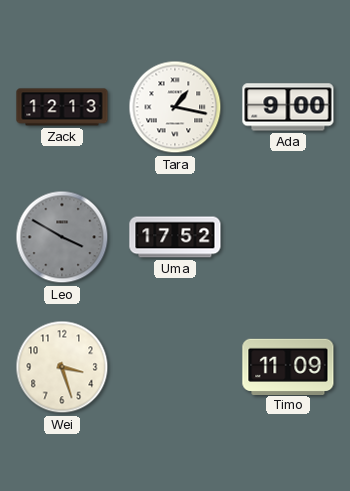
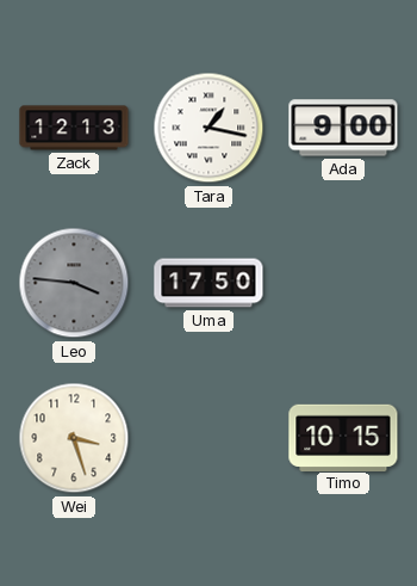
Leo: 3:50 -> 3:46 (74, 283)
Uma: 17:52 -> 17:50 (208, 283)
Timo: 11:09 -> 10:15 (343, 437)
